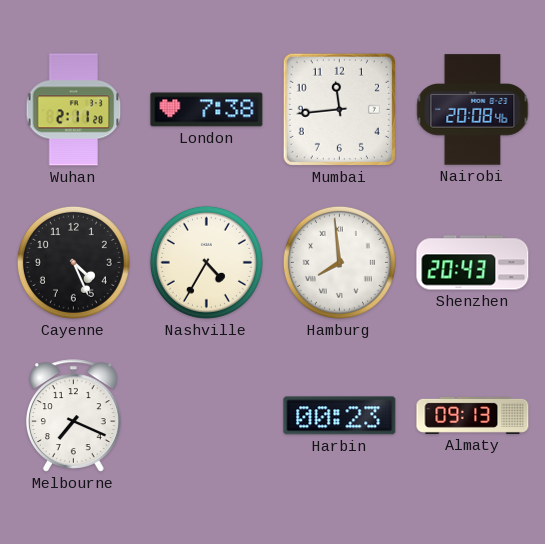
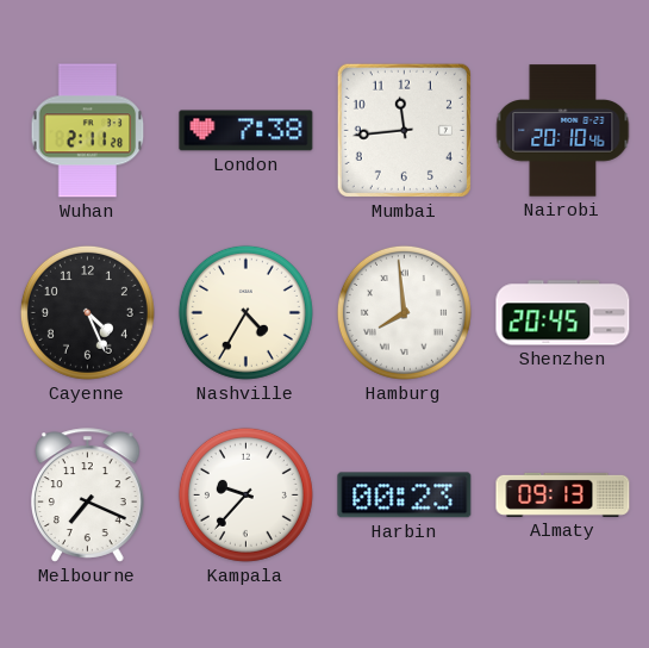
Nairobi: 20:08 -> 20:10 (563, 131)
Shenzhen: 20:43 -> 20:45 (563, 313)
Kampala: none -> 9:37 (245, 494)
